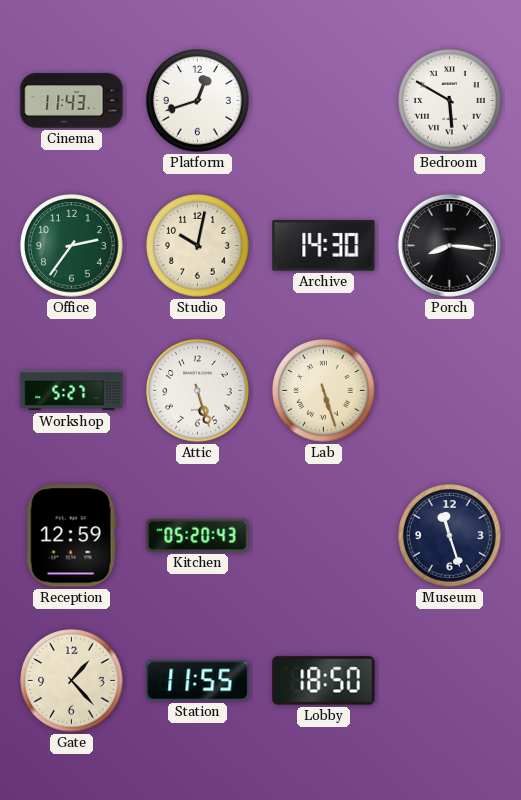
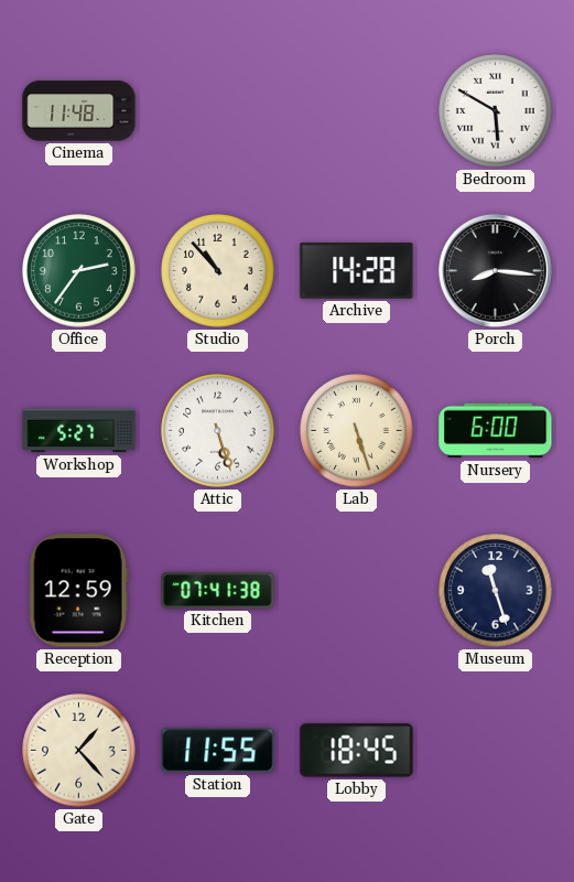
Cinema: 11:43 -> 11:48 (79, 111)
Platform: 12:42 -> none (198, 101)
Studio: 10:02 -> 10:53 (218, 271)
Archive: 14:30 -> 14:28 (357, 271)
Nursery: none -> 6:00 (496, 431)
Kitchen: 05:20 -> 07:41 (218, 590)
Lobby: 18:50 -> 18:45 (357, 751)
